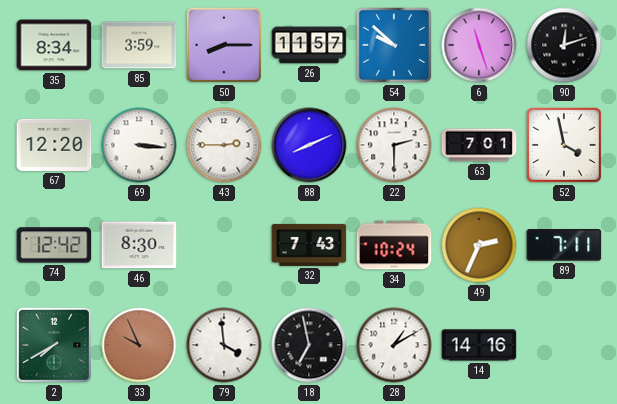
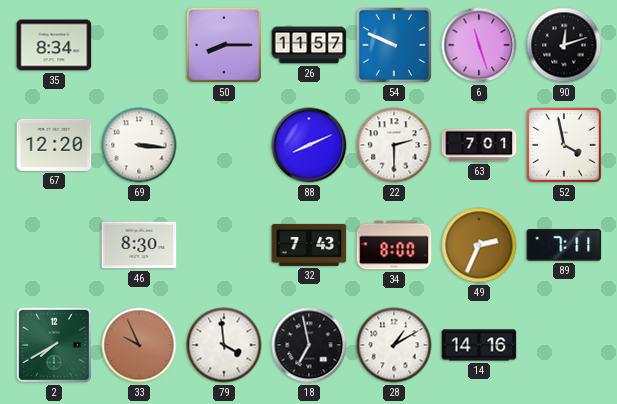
85: 3:59 -> none (139, 45)
54: 9:52 -> 9:49 (394, 45)
43: 2:45 -> none (224, 145)
74: 12:42 -> none (54, 245)
34: 10:24 -> 8:00 (394, 245)
